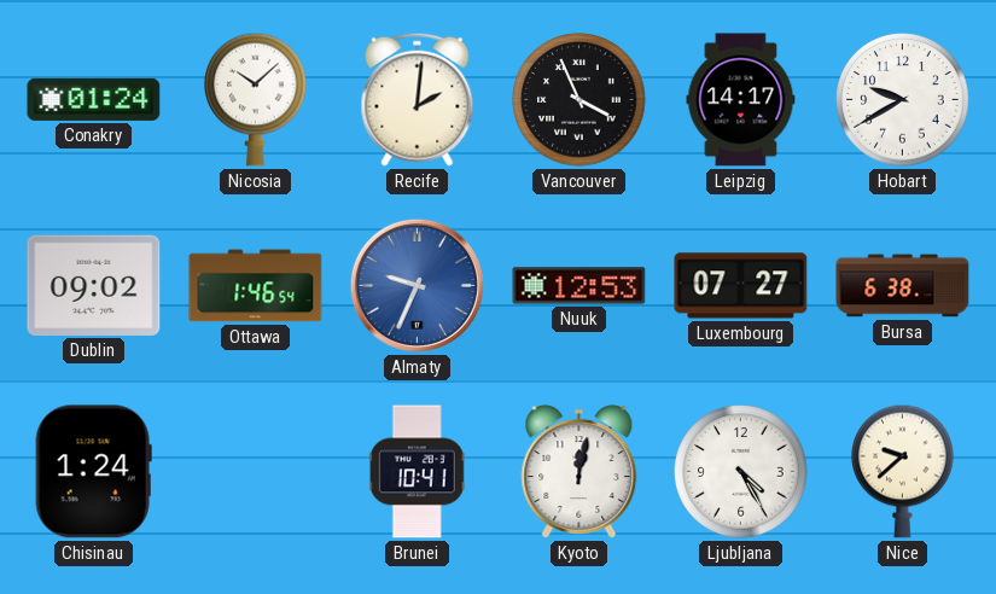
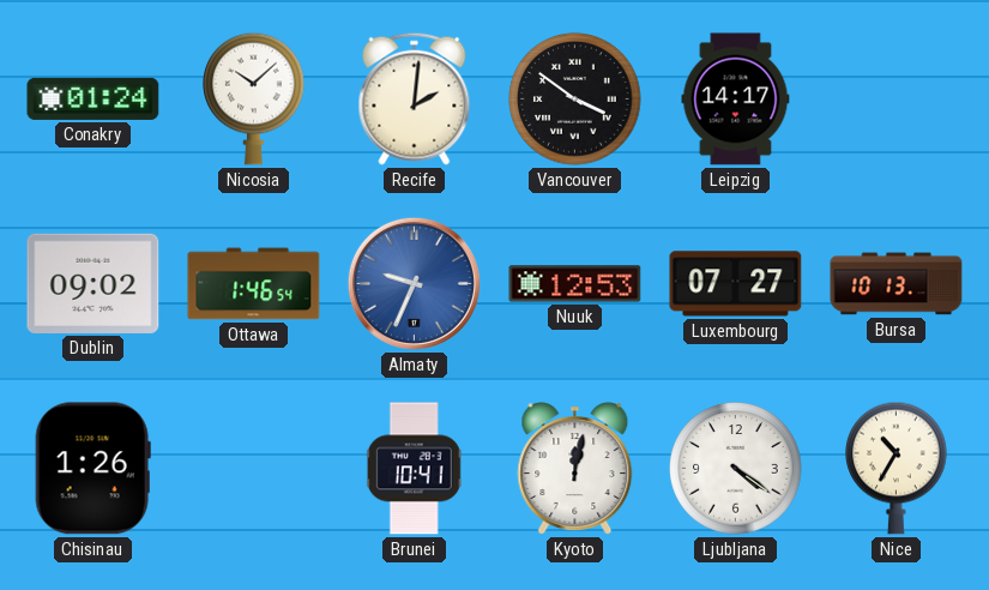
Vancouver: 3:56 -> 3:51 (575, 100)
Hobart: 9:40 -> none (903, 100)
Bursa: 6:38 -> 10:13 (897, 284)
Chisinau: 1:24 -> 1:26 (92, 469)
Ljubljana: 4:25 -> 4:21 (736, 469)
Nice: 9:38 -> 10:35 (897, 468)
